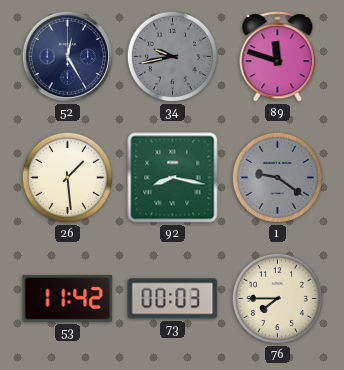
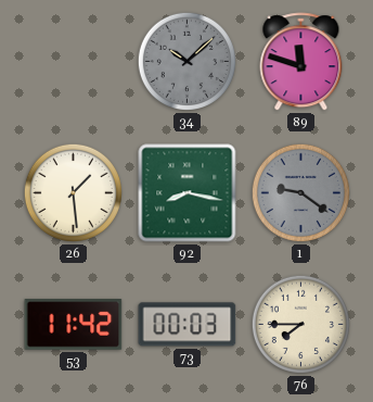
52: 12:25 -> none (67, 56)
34: 9:43 -> 10:08 (186, 61)
